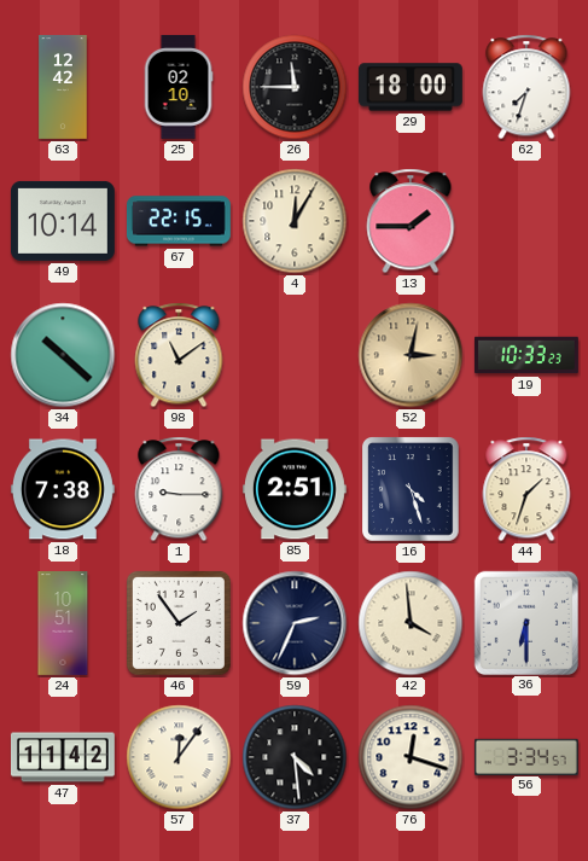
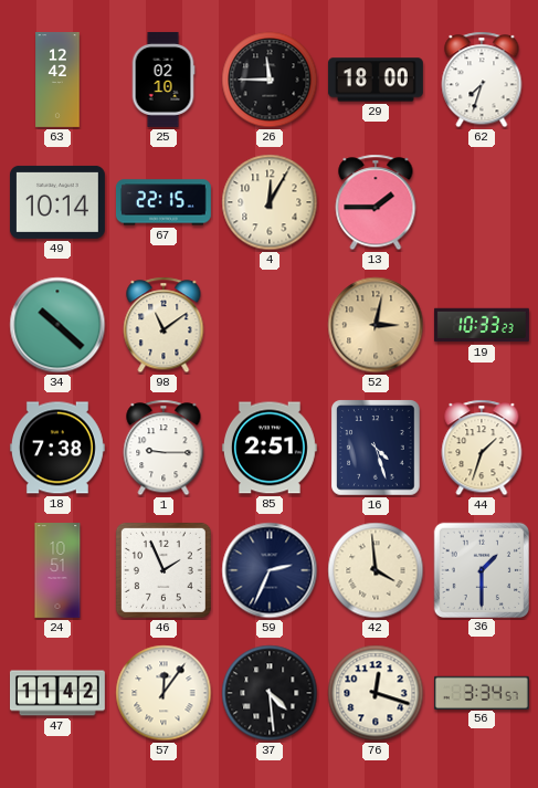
46: 1:54 -> 1:56 (163, 570)
36: 6:30 -> 1:30 (481, 569)
